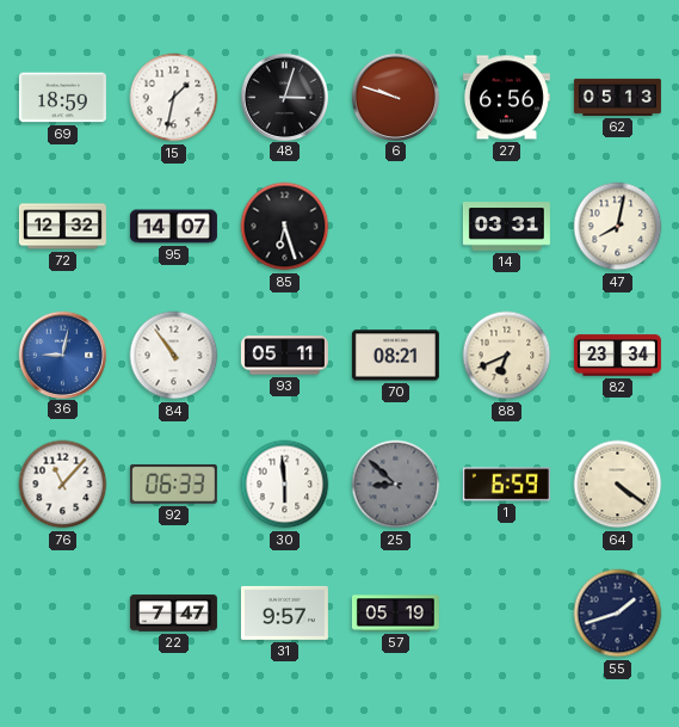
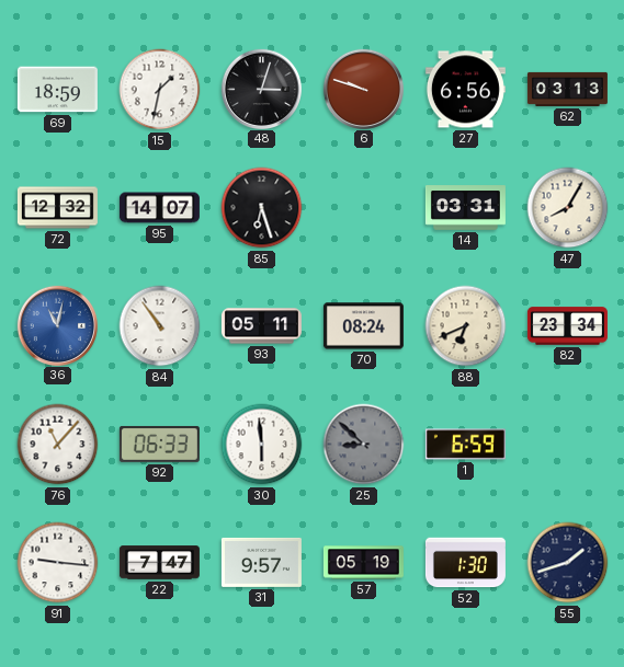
62: 05:13 -> 03:13 (567, 89)
47: 8:02 -> 8:05 (568, 208)
36: 9:02 -> 11:02 (57, 325)
70: 08:21 -> 08:24 (363, 326)
64: 4:21 -> none (618, 485)
91: none -> 9:16 (58, 563)
52: none -> 1:30 (465, 563)
